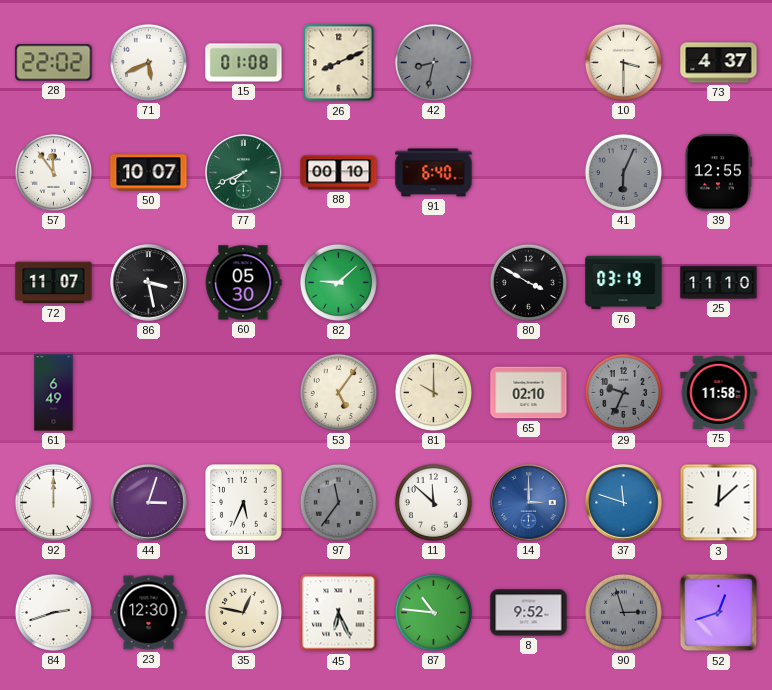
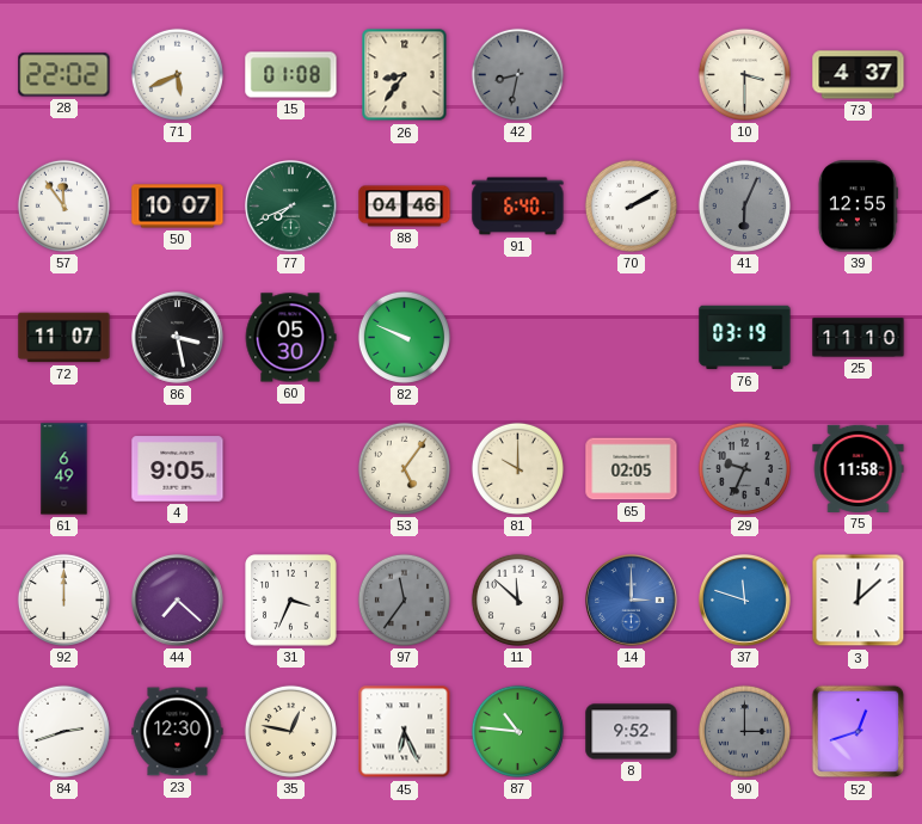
26: 8:11 -> 8:36 (405, 75)
88: 00:10 -> 04:46 (405, 207)
70: none -> 2:10 (631, 205)
82: 9:08 -> 9:49 (404, 337)
80: 3:50 -> none (528, 282)
4: none -> 9:05 (178, 469)
65: 02:10 -> 02:05 (632, 469)
44: 3:03 -> 7:22 (178, 601)
31: 5:34 -> 3:34 (291, 601)
90: 2:57 -> 3:00 (744, 731)
